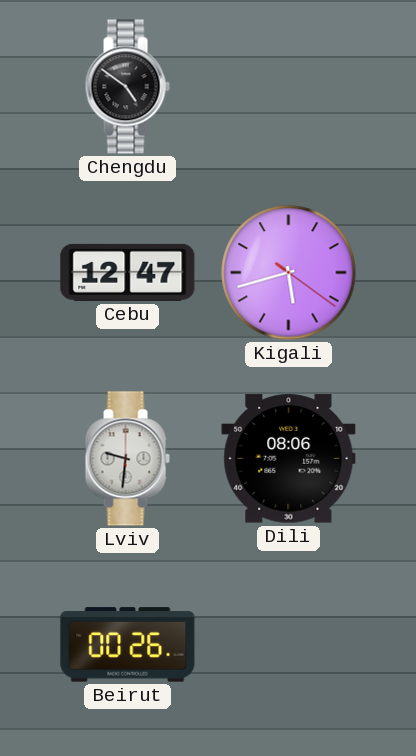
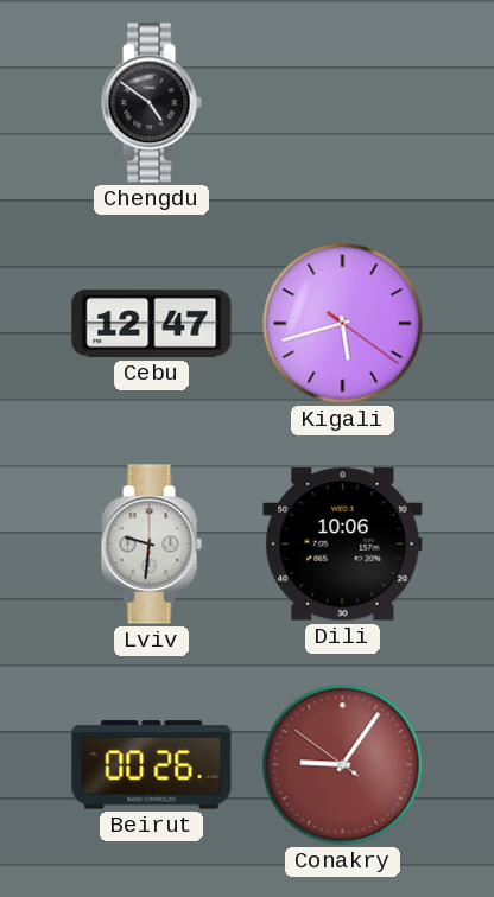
Dili: 08:06 -> 10:06 (343, 545)
Conakry: none -> 9:05 (343, 765)
